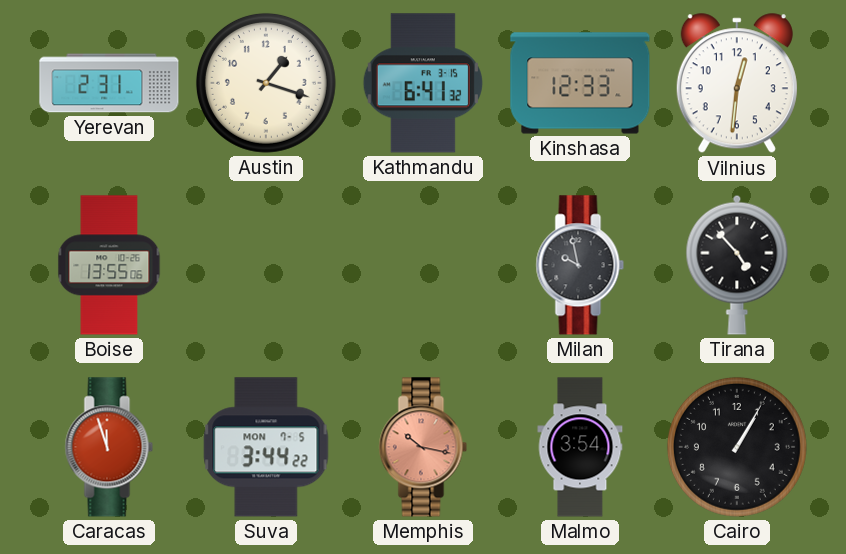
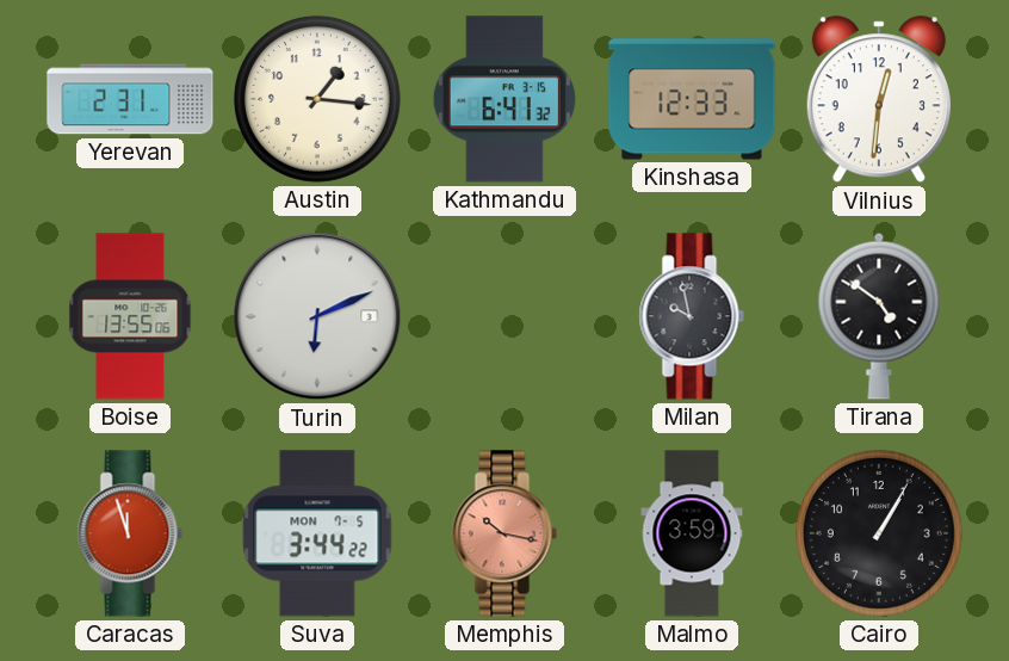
Austin: 1:18 -> 1:16 (317, 99)
Turin: none -> 6:11 (317, 316)
Tirana: 4:53 -> 4:51 (879, 316)
Malmo: 3:54 -> 3:59 (692, 533)
